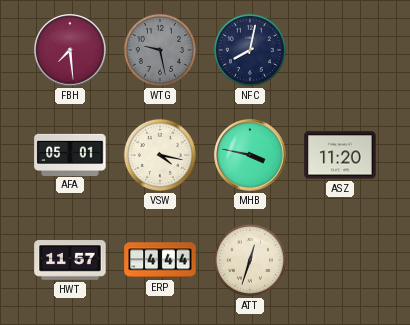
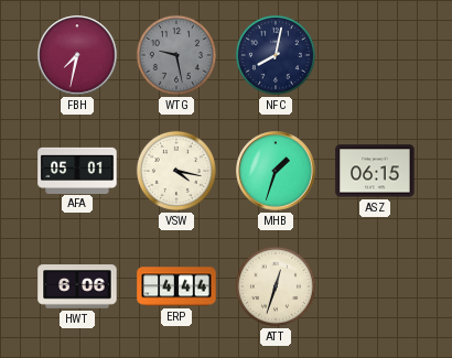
FBH: 7:29 -> 7:32 (77, 55)
MHB: 3:47 -> 1:33 (276, 171)
ASZ: 11:20 -> 06:15 (375, 171)
HWT: 11:57 -> 6:06 (77, 286)
